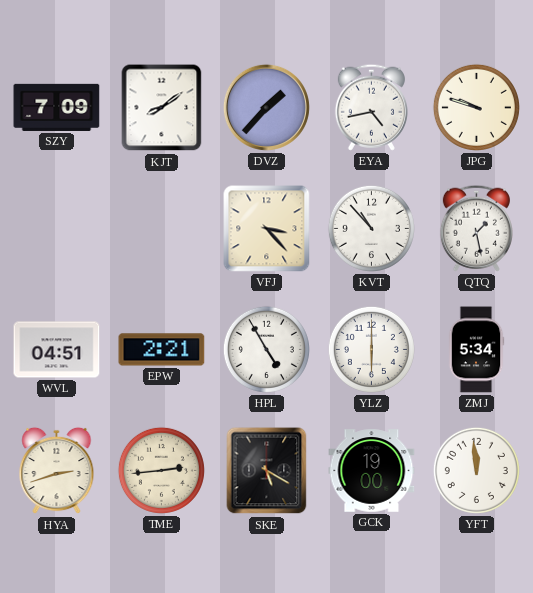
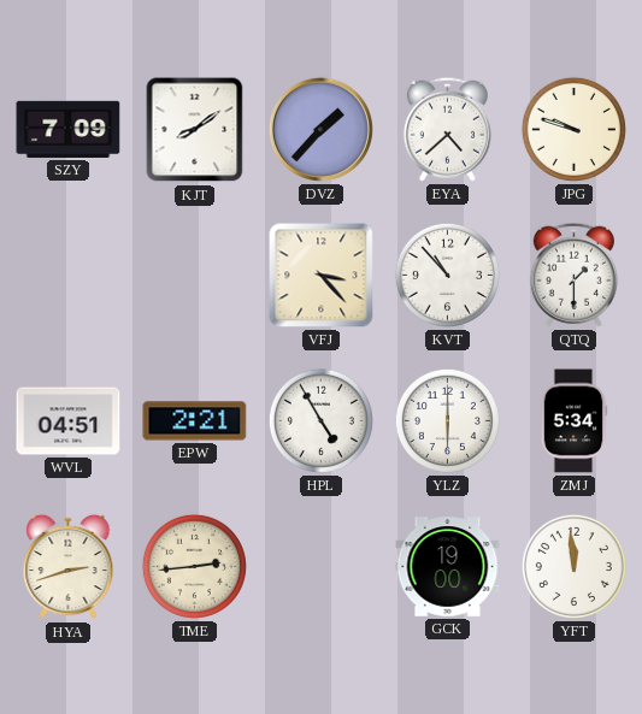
EYA: 4:43 -> 4:38 (447, 129)
QTQ: 1:28 -> 1:30 (573, 275)
SKE: 5:20 -> none (267, 471)
